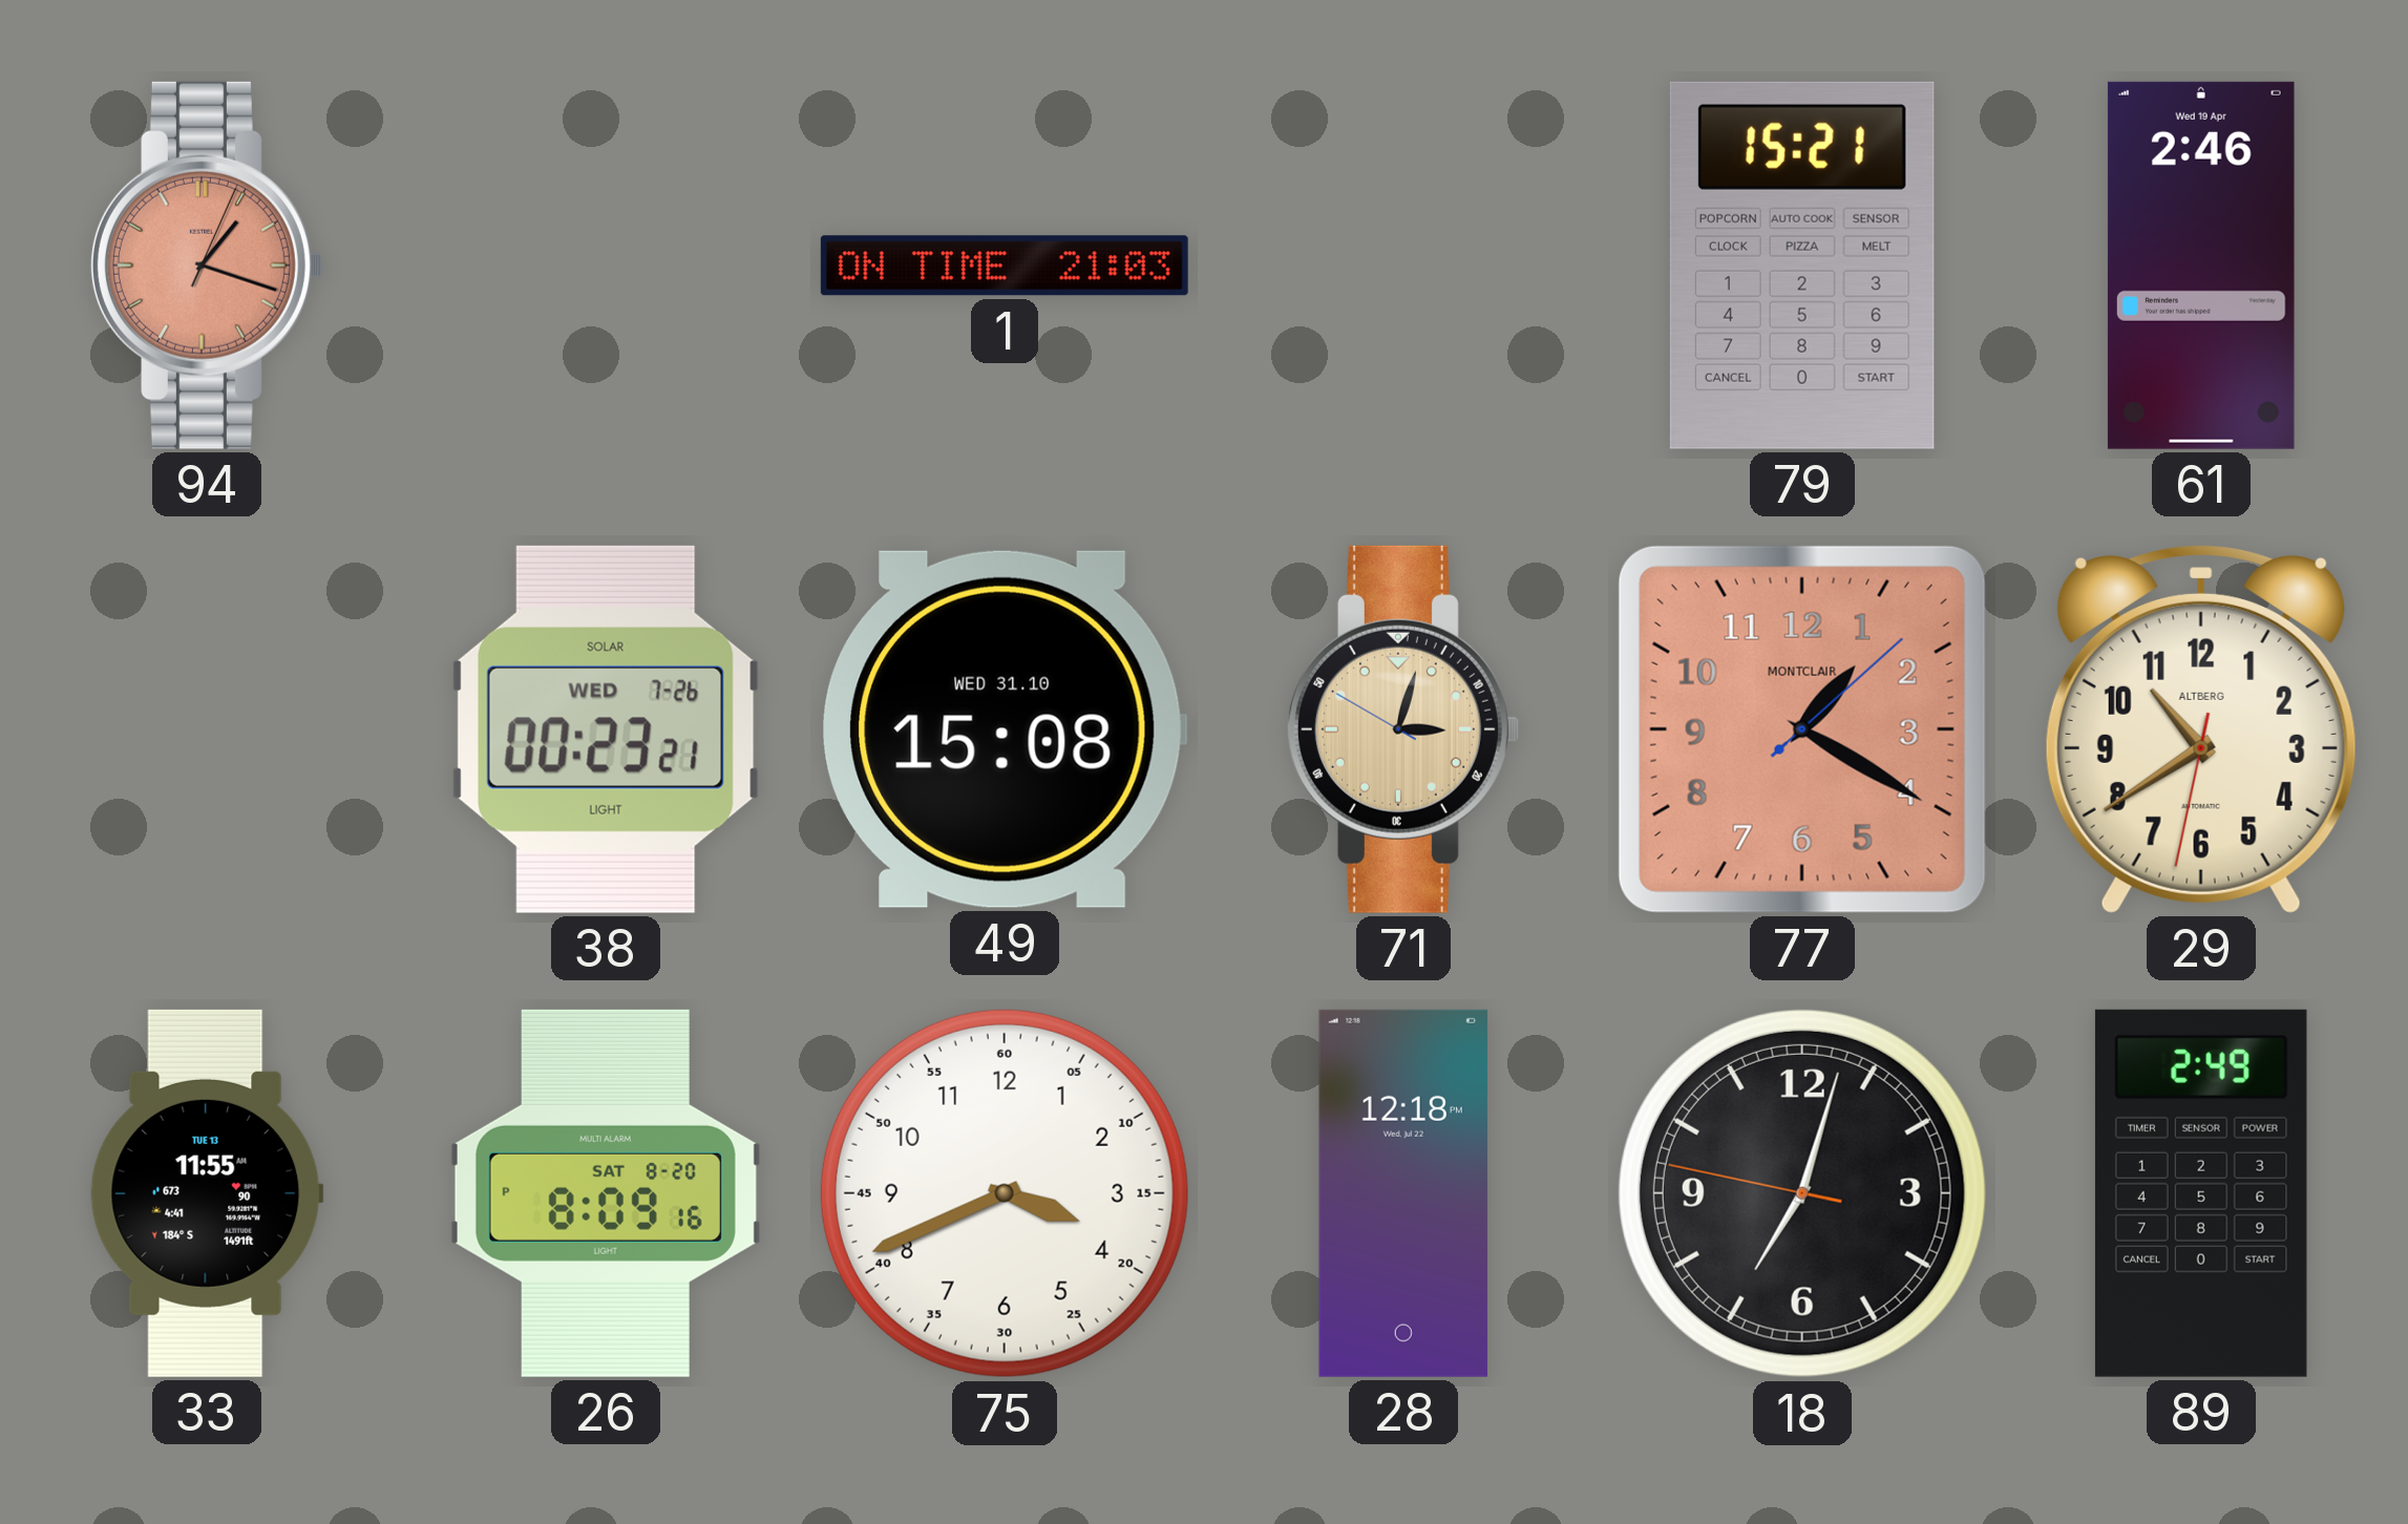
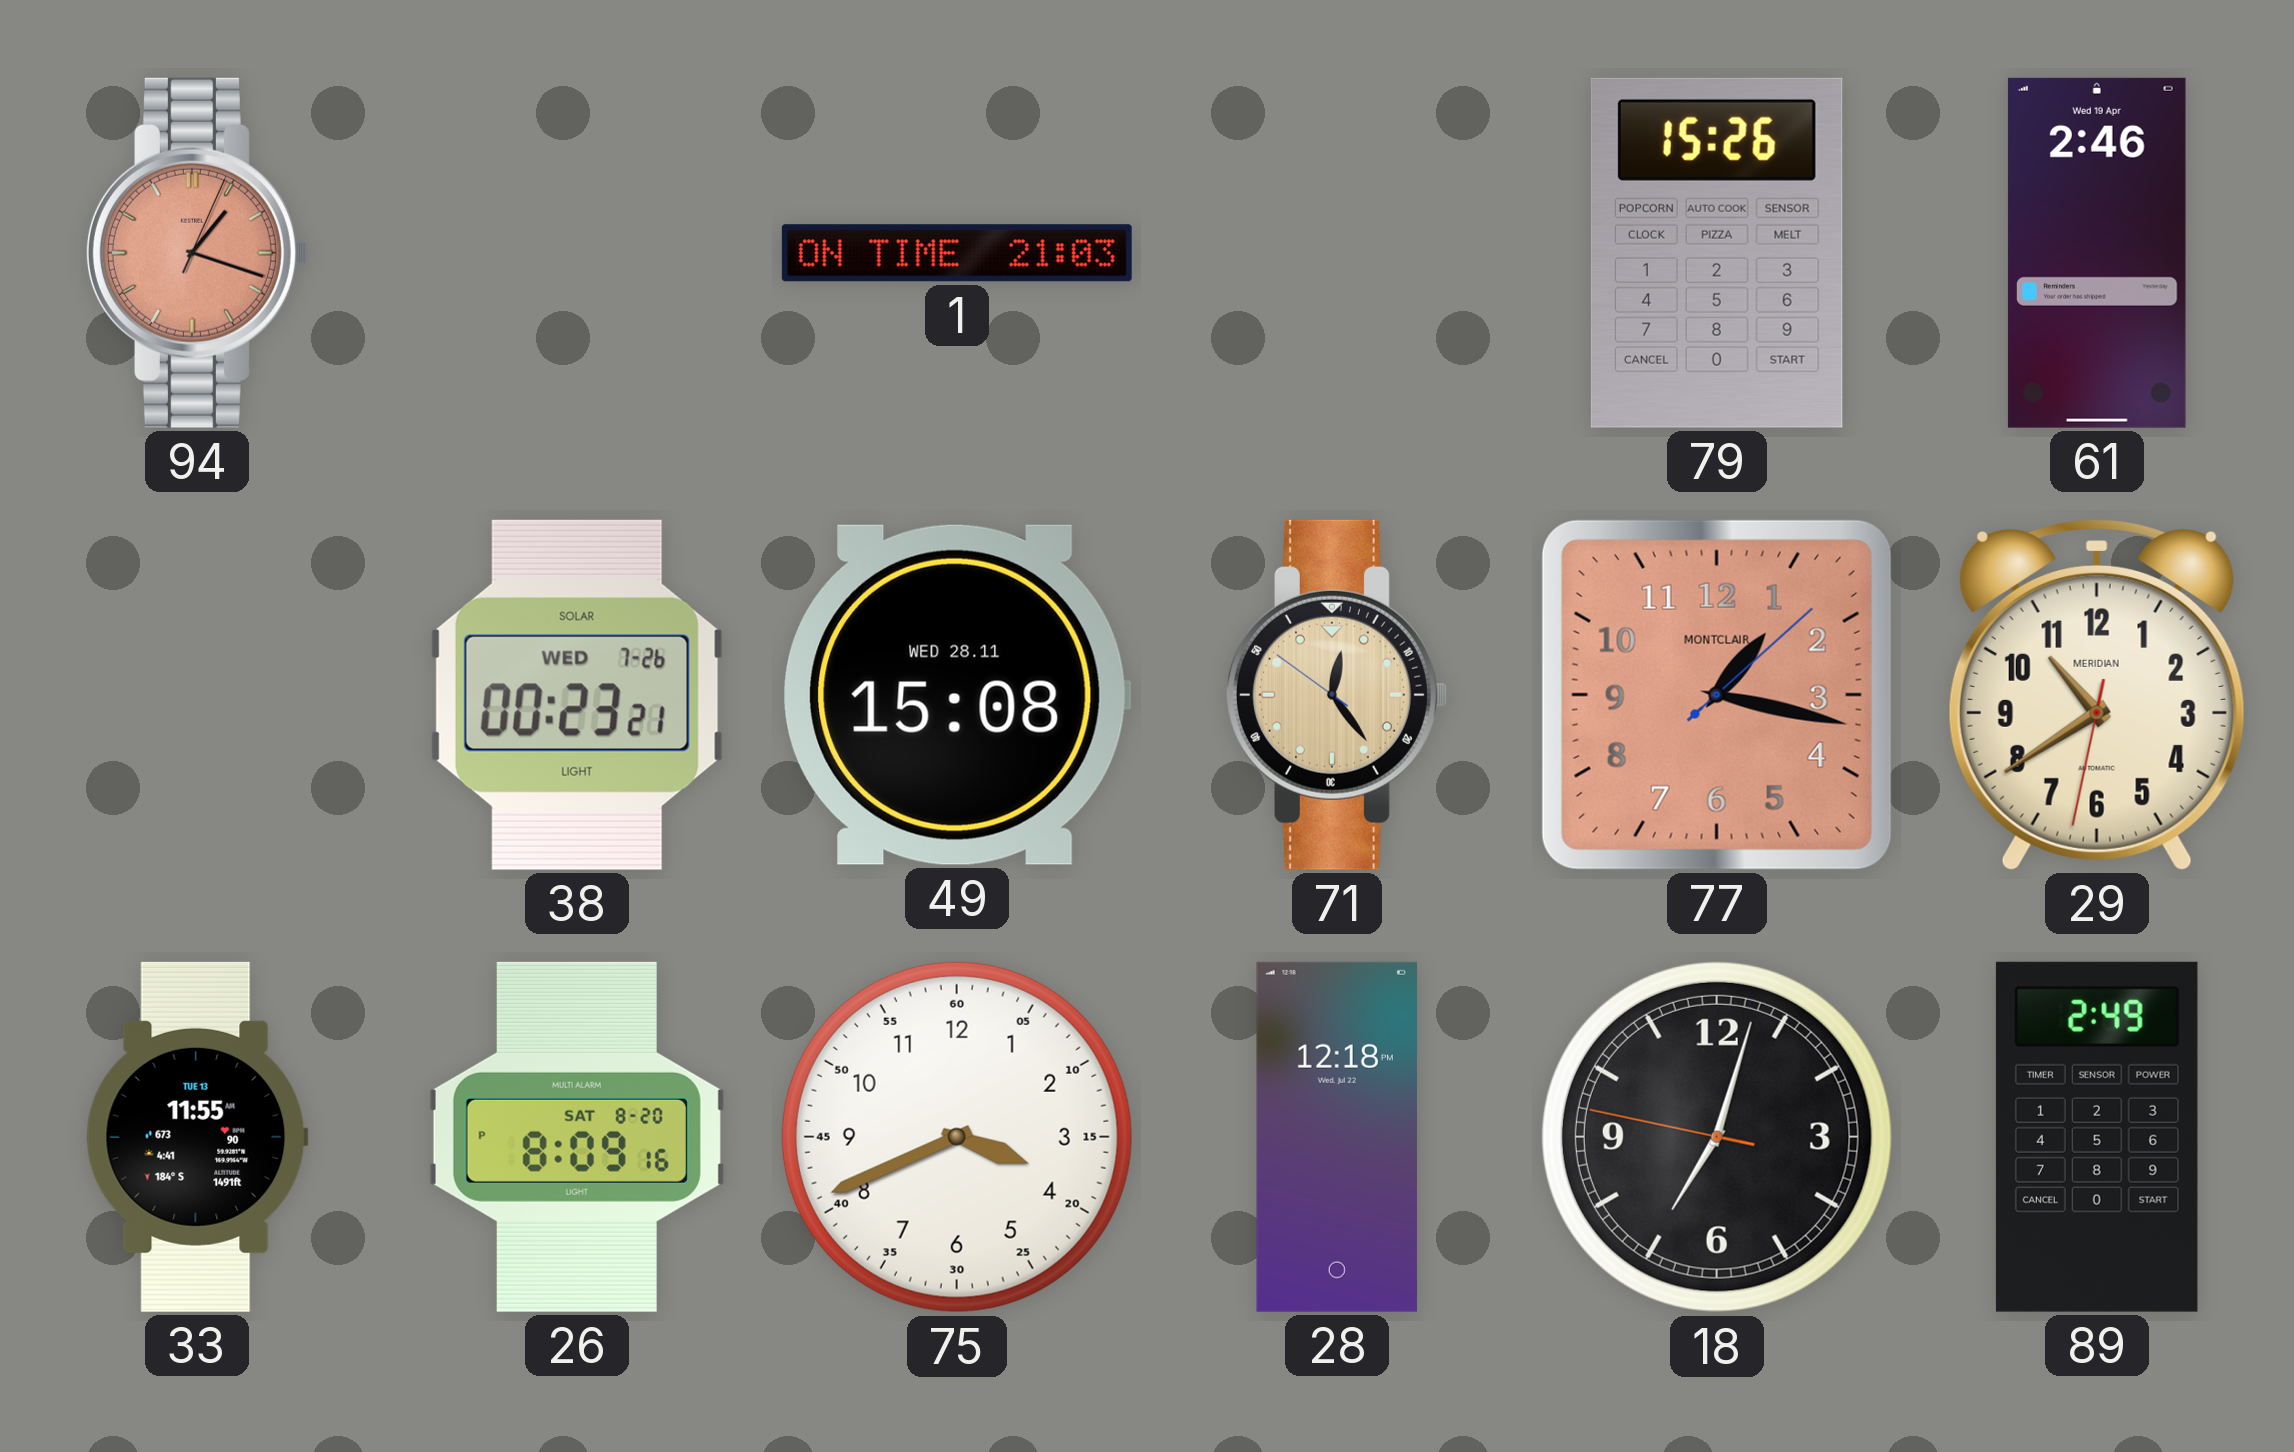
79: 15:21 -> 15:26 (1717, 253)
49 date: WED 31.10 -> WED 28.11 (957, 695)
71: 3:02 -> 12:23 (1336, 695)
77: 1:20 -> 1:17 (1717, 695)
29 brand: ALTBERG -> MERIDIAN (2097, 695)
